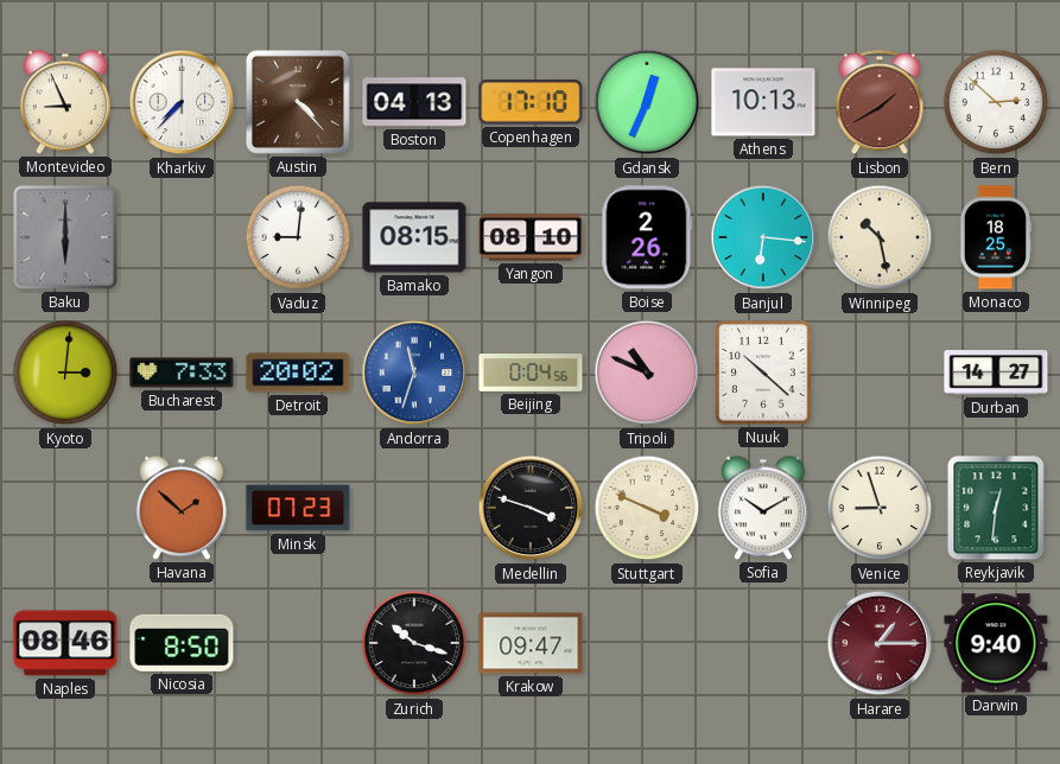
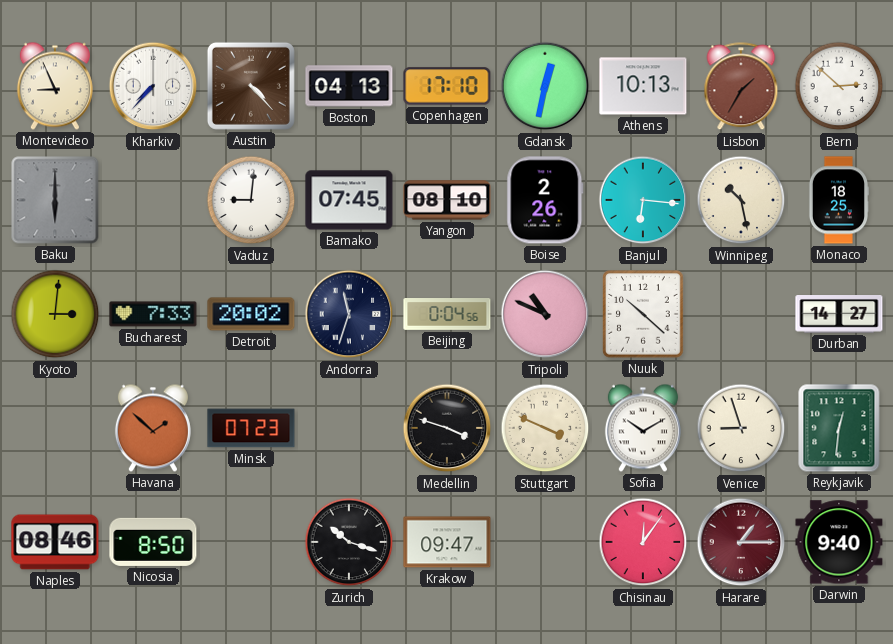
Gdansk: 12:34 -> 12:32 (545, 86)
Lisbon: 1:40 -> 1:35 (741, 87)
Bamako: 08:15 -> 07:45 (349, 200)
Andorra dial: blue -> navy (349, 314)
Chisinau: none -> 12:06 (643, 542)
